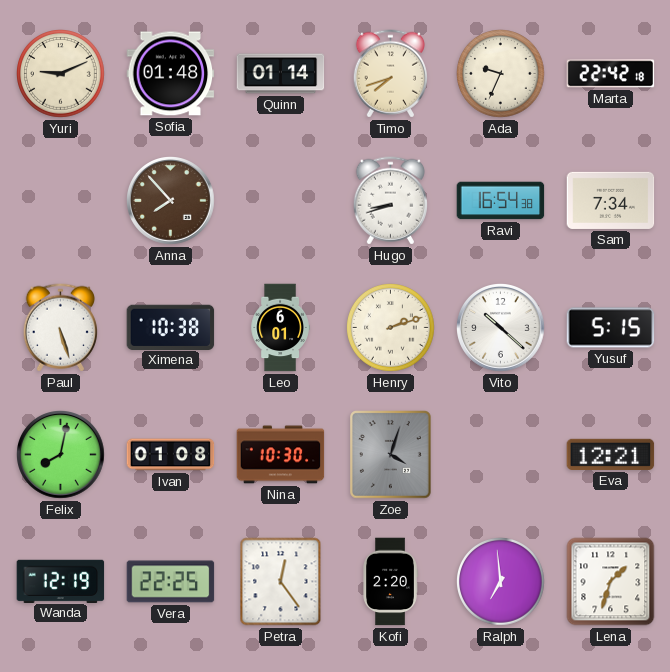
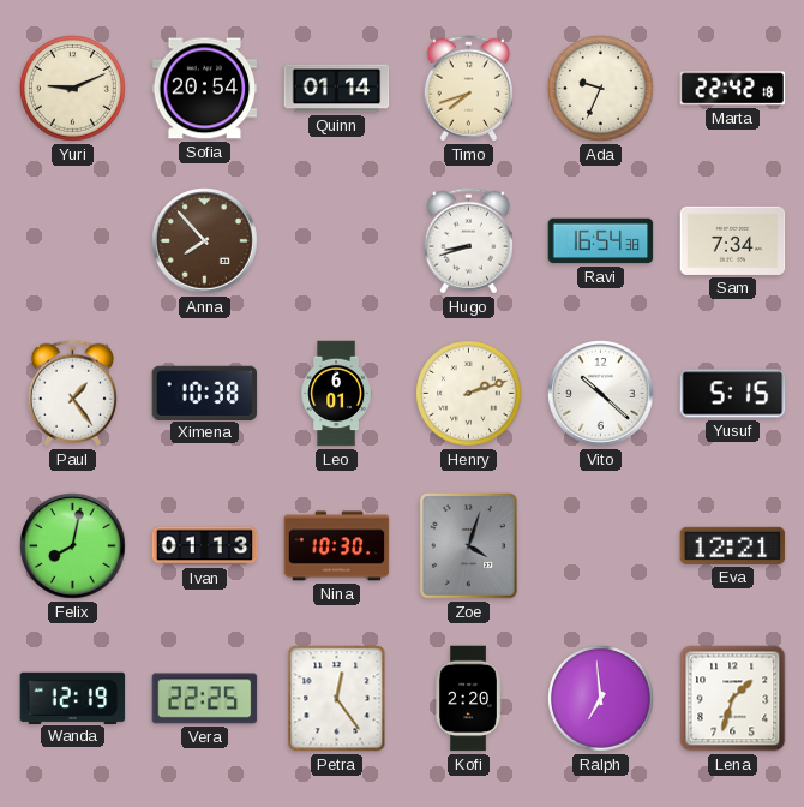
Sofia: 01:48 -> 20:54 (205, 89)
Paul: 5:27 -> 1:24 (72, 394)
Ivan: 01:08 -> 01:13 (205, 546)
